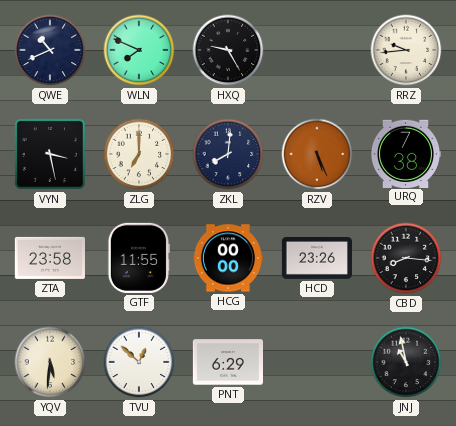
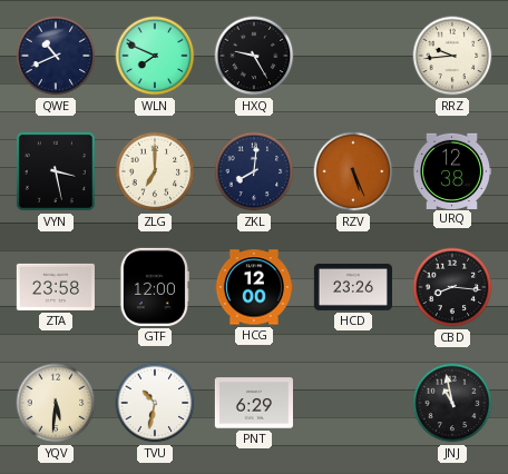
URQ: 7:38 -> 12:38 (451, 170)
GTF: 11:55 -> 12:00 (155, 287)
HCG: 00:00 -> 12:00 (254, 287)
TVU: 12:52 -> 10:32 (155, 403)
